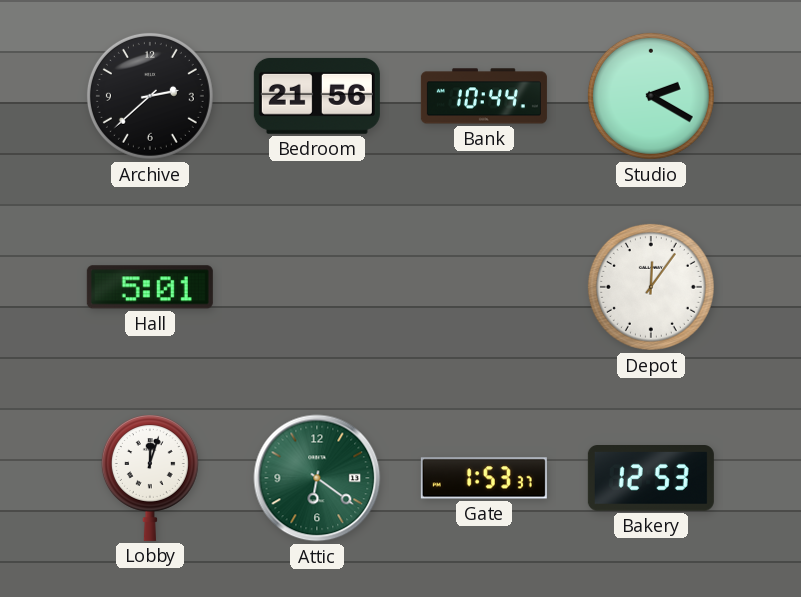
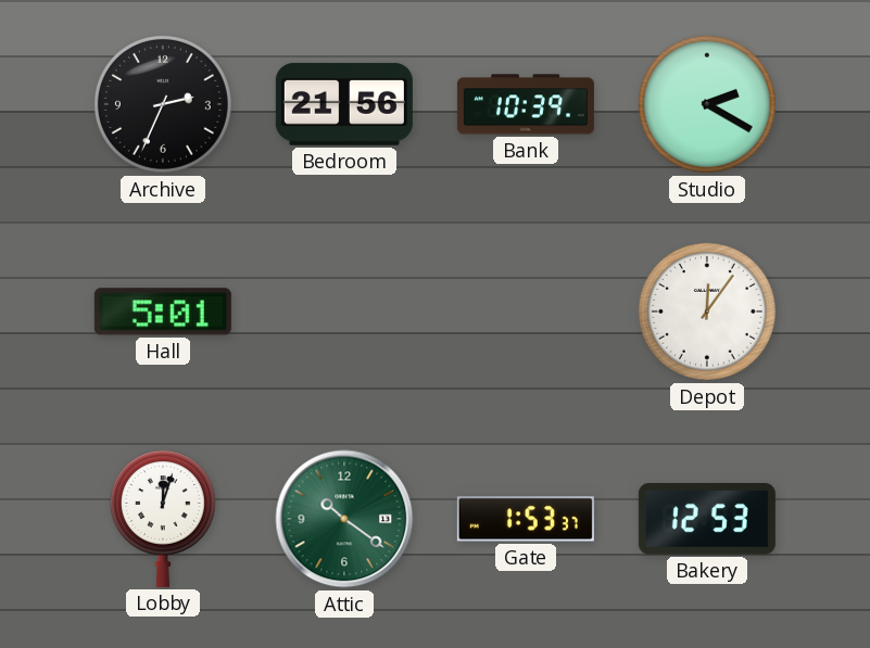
Archive: 2:38 -> 2:34 (163, 104)
Bank: 10:44 -> 10:39 (526, 104)
Attic: 6:21 -> 10:21 (344, 519)
